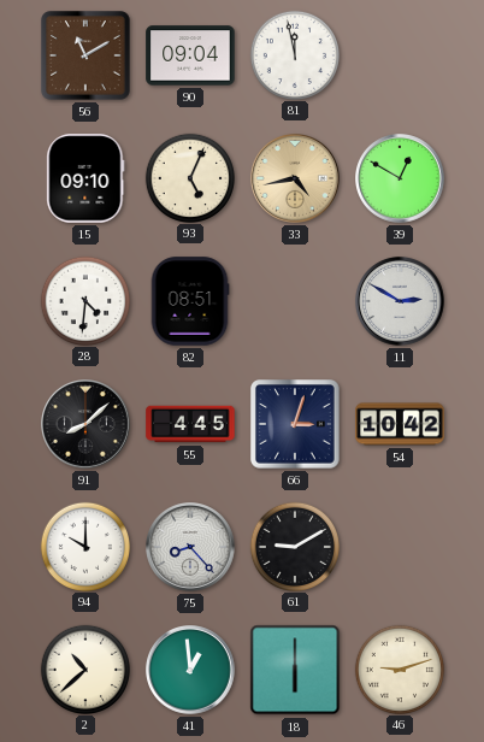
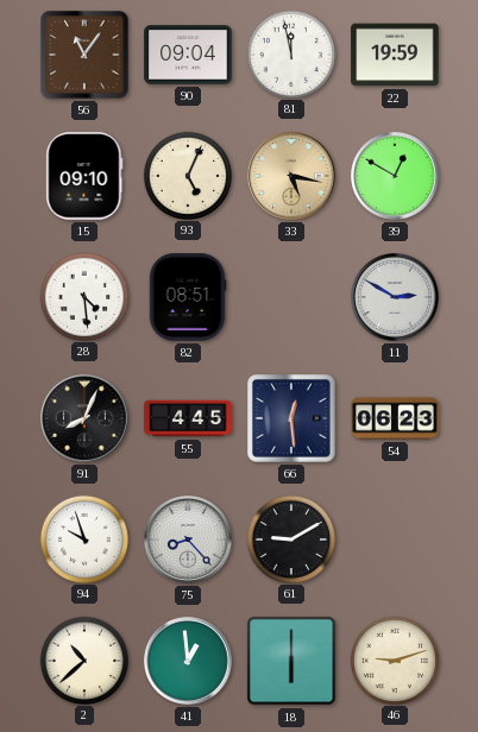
56: 11:10 -> 11:06 (84, 55)
22: none -> 19:59 (395, 55)
33: 4:43 -> 5:17 (293, 177)
28: 4:31 -> 4:29 (83, 296)
91: 8:08 -> 8:04 (86, 419)
66: 3:03 -> 12:29 (291, 418)
54: 10:42 -> 06:23 (395, 418)
94: 10:00 -> 9:57 (83, 538)
